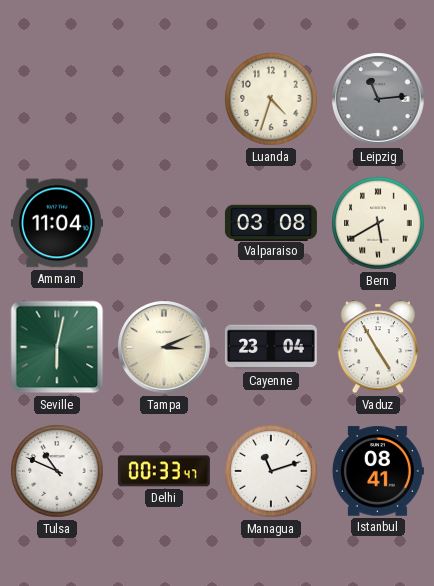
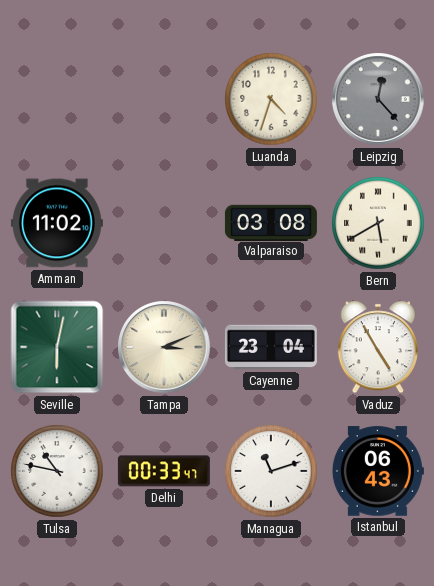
Leipzig: 11:14 -> 12:23 (378, 99)
Amman: 11:04 -> 11:02 (57, 223)
Tulsa: 10:49 -> 10:47 (57, 471)
Istanbul: 08:41 -> 06:43 (378, 471)
